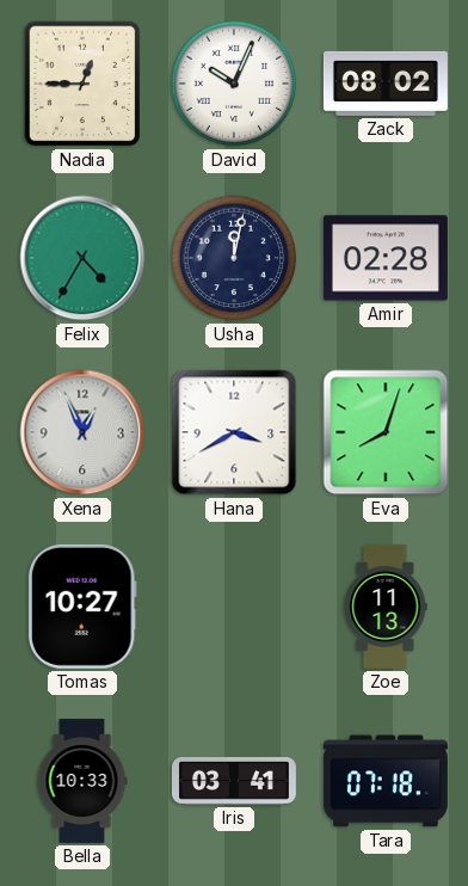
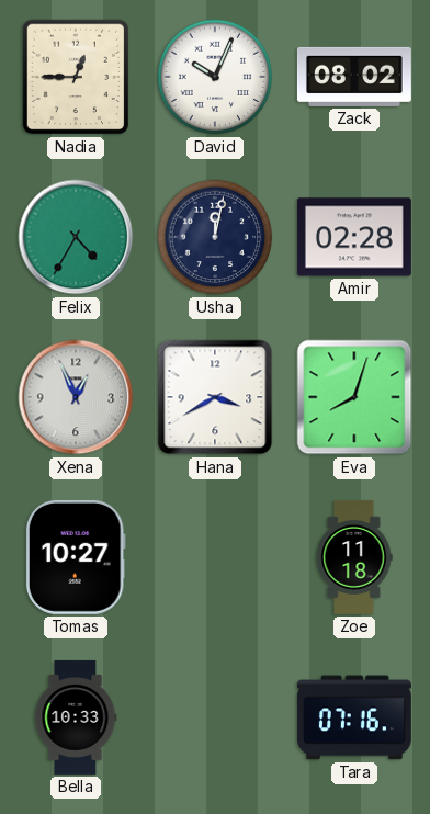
Zoe: 11:13 -> 11:18 (354, 557)
Iris: 03:41 -> none (234, 782)
Tara: 07:18 -> 07:16 (354, 717)
